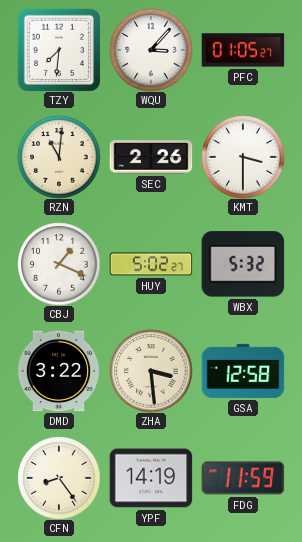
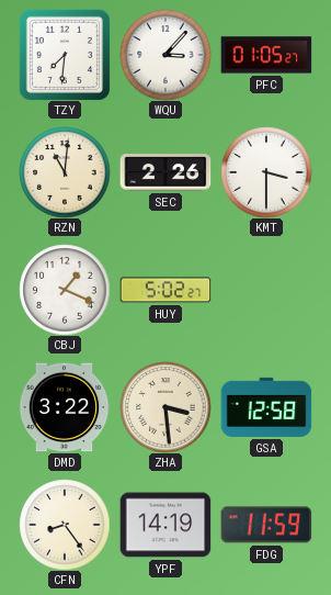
WBX: 5:32 -> none (243, 264)
